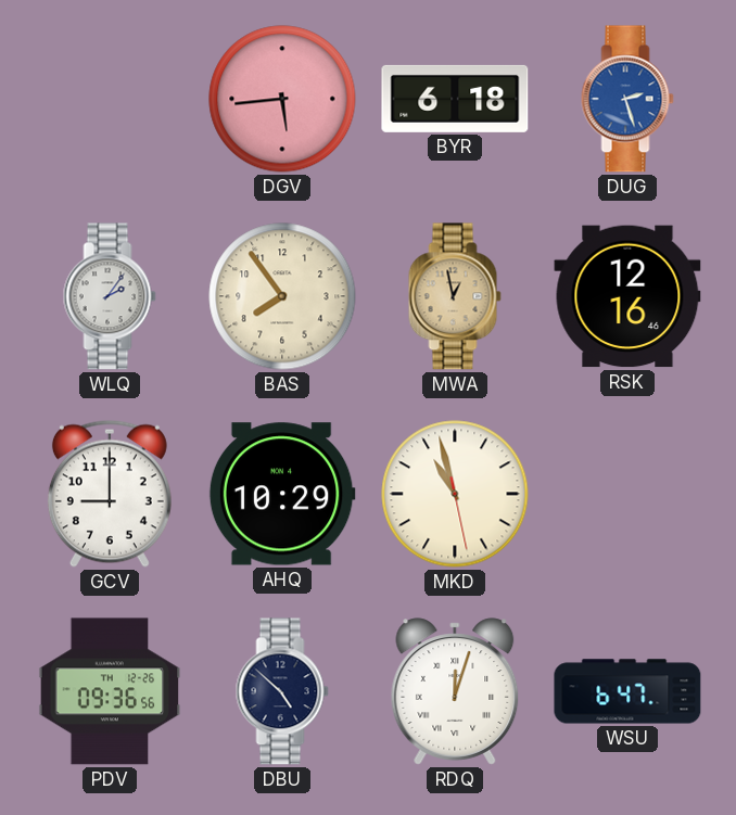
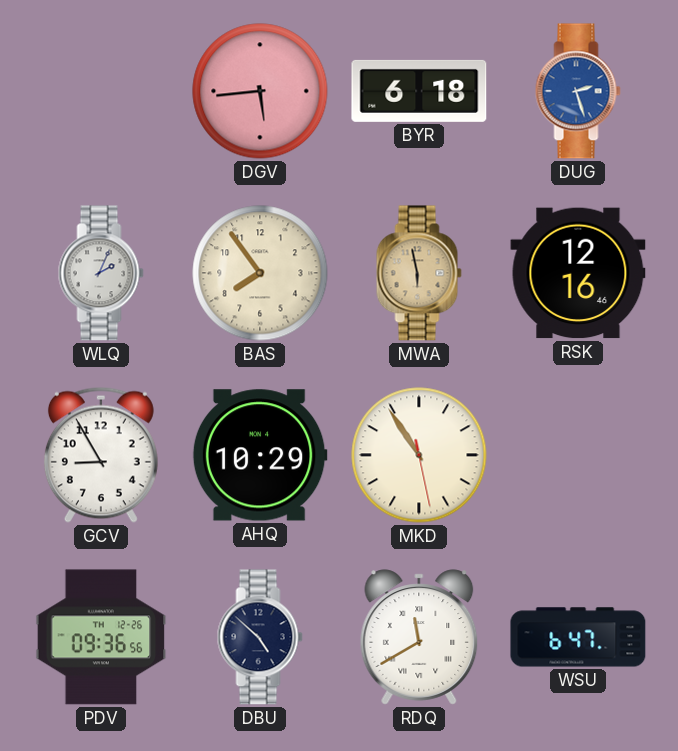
WLQ: 2:06 -> 2:04 (101, 273)
MWA: 12:58 -> 5:58 (419, 273)
GCV: 9:00 -> 8:55 (101, 455)
MKD: 10:57 -> 10:54 (419, 455)
RDQ: 12:03 -> 11:40 (419, 637)
